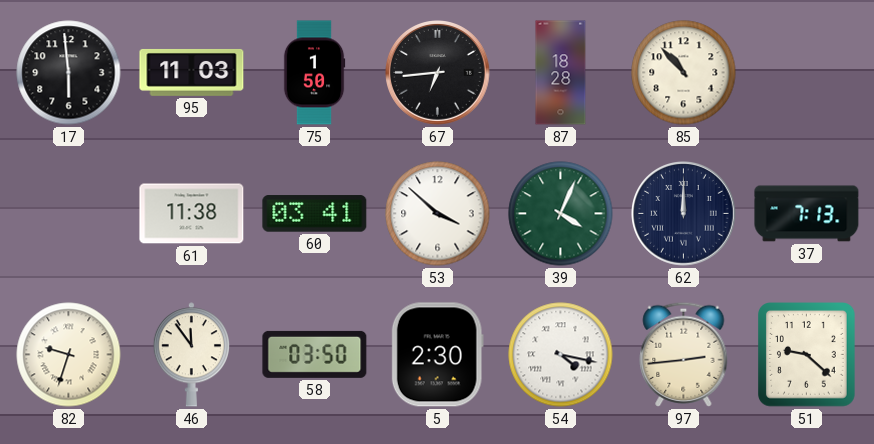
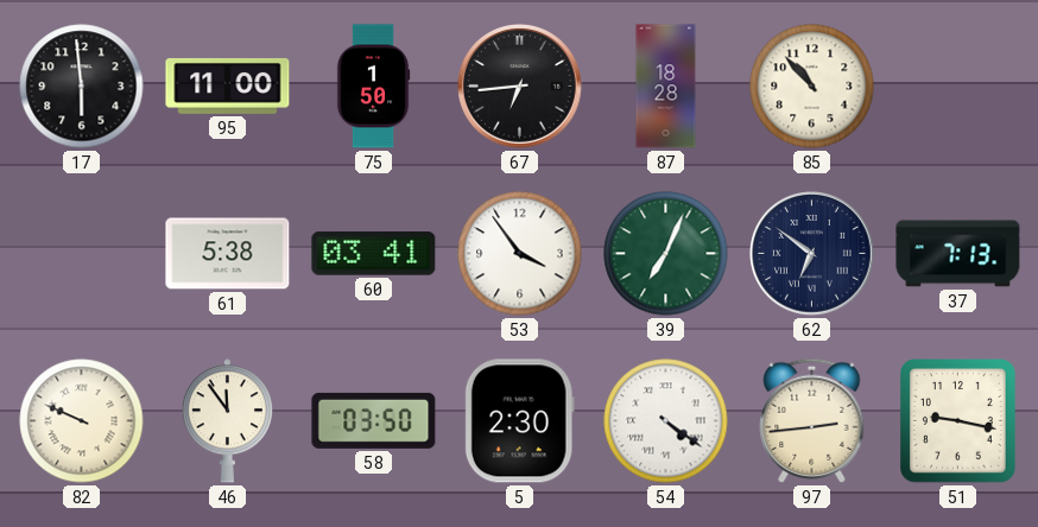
95: 11:03 -> 11:00 (228, 85)
61: 11:38 -> 5:38 (228, 254)
53: 3:52 -> 3:54 (520, 254)
39: 4:04 -> 7:04 (666, 254)
62: 12:00 -> 6:51 (812, 254)
82: 9:33 -> 9:49 (82, 421)
54: 4:17 -> 4:21 (666, 421)
51: 9:22 -> 9:17 (958, 421)
